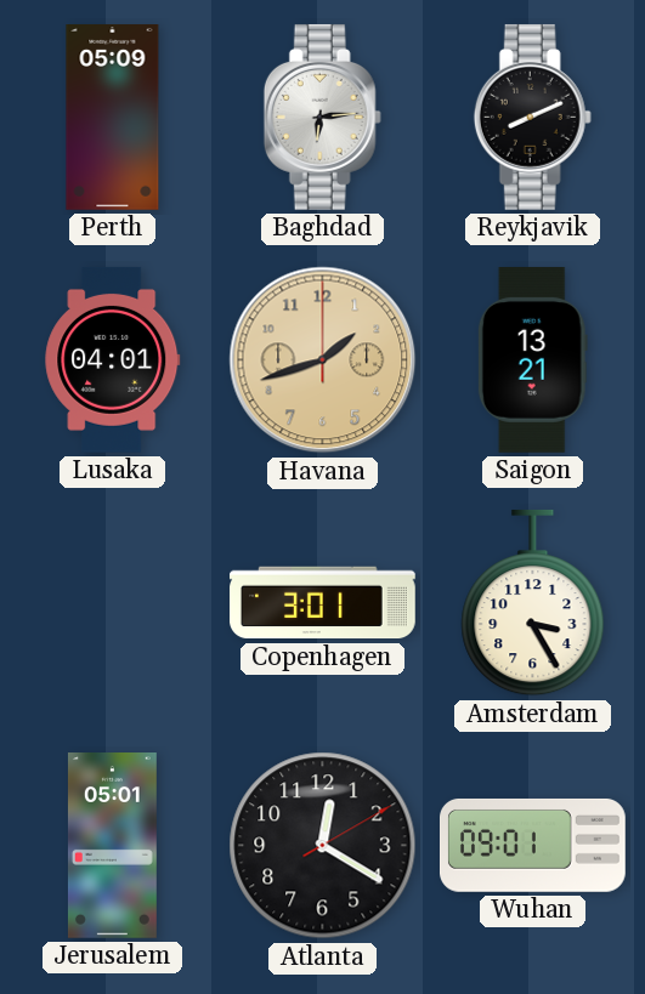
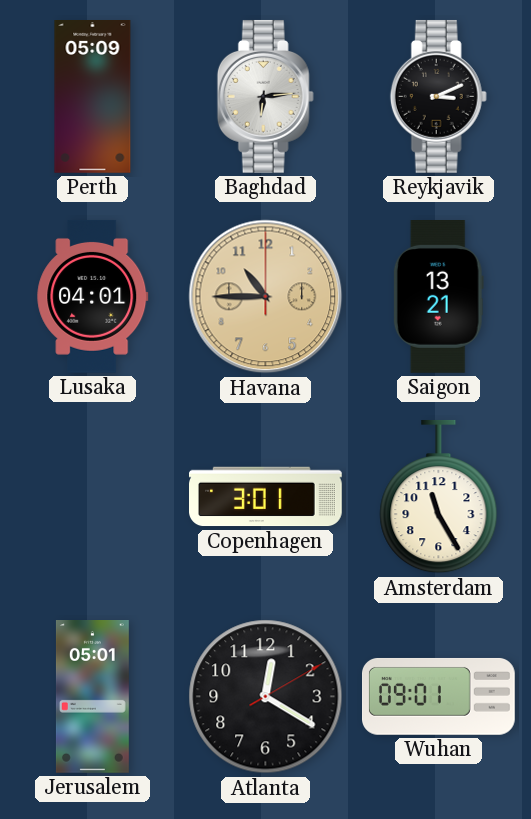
Reykjavik: 8:11 -> 3:11 (438, 96)
Havana: 1:42 -> 10:45 (266, 297)
Amsterdam: 3:25 -> 11:25 (439, 497)
